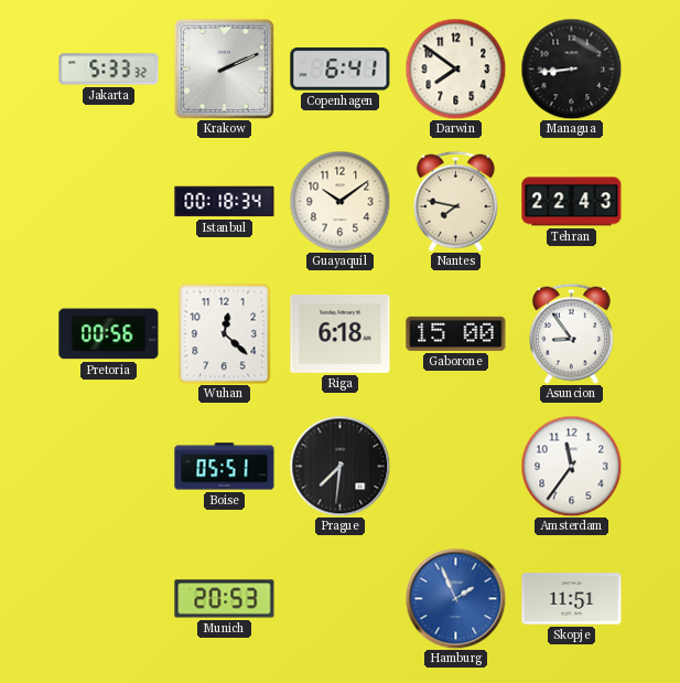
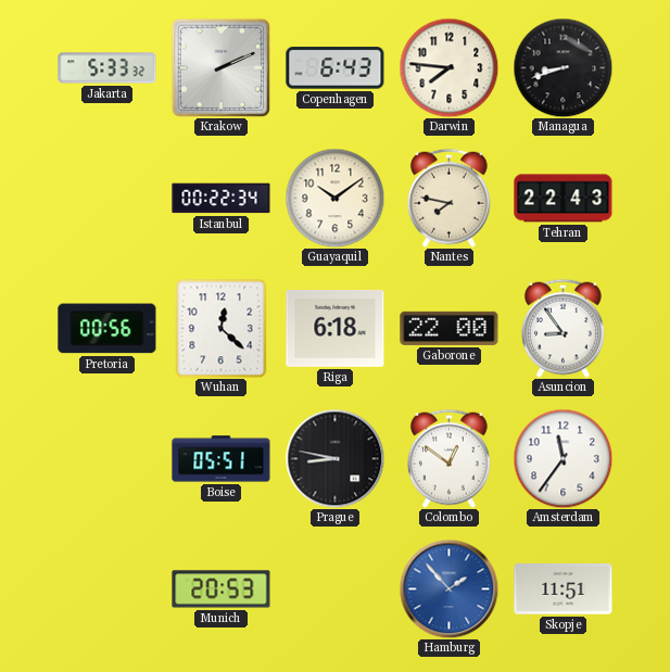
Copenhagen: 6:41 -> 6:43 (336, 68)
Darwin: 7:51 -> 7:46 (448, 67)
Managua: 8:44 -> 8:42 (562, 67)
Istanbul: 00:18 -> 00:22 (222, 199)
Gaborone: 15:00 -> 22:00 (450, 328)
Prague: 7:31 -> 8:47 (334, 458)
Colombo: none -> 12:51 (448, 458)
Hamburg: 1:56 -> 1:53 (448, 588)
